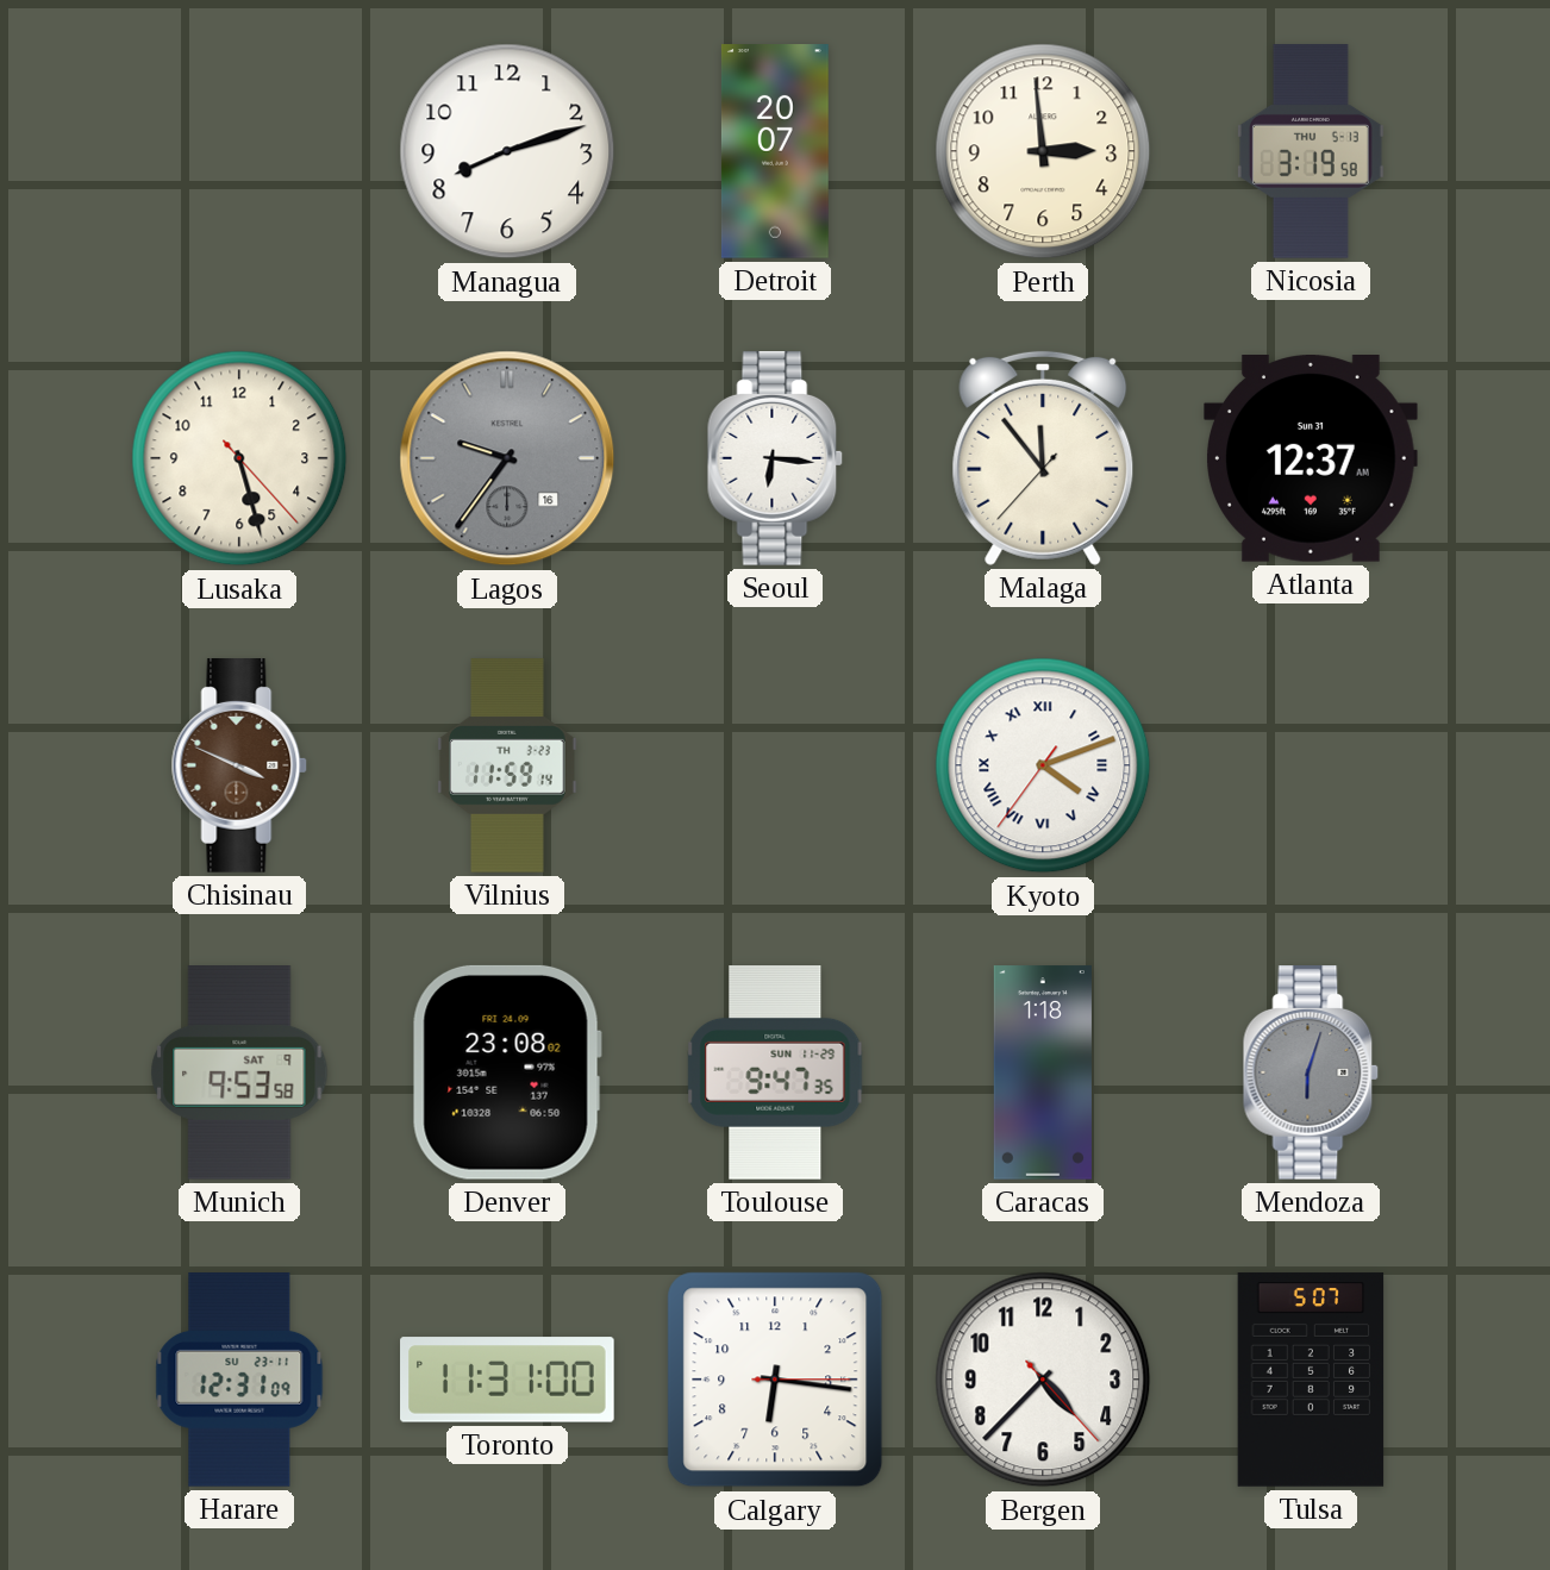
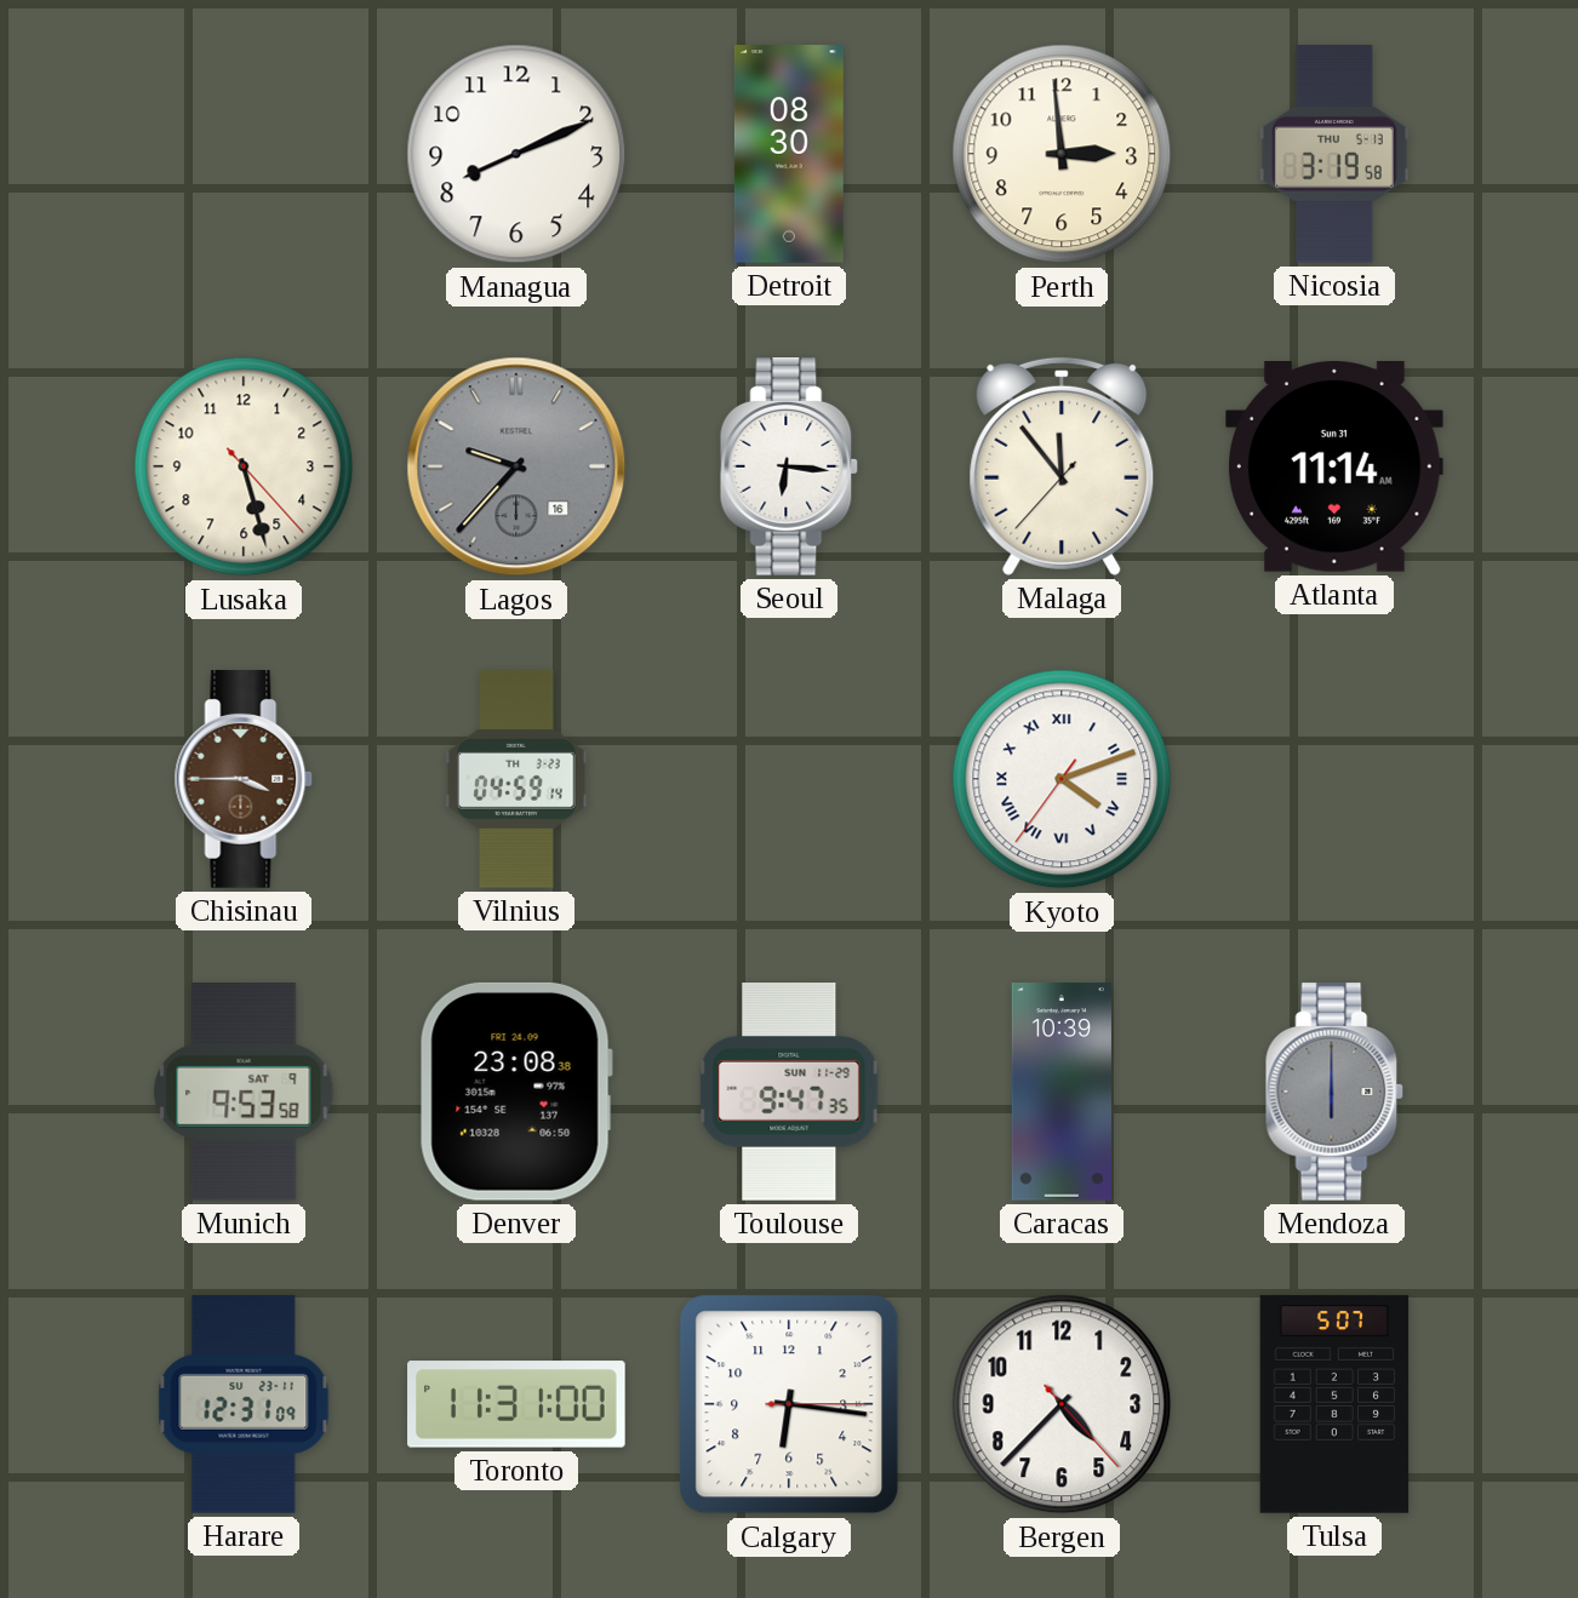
Managua: 8:12 -> 8:11 (516, 154)
Detroit: 20:07 -> 08:30 (789, 154)
Lagos: 9:36 -> 9:37 (516, 466)
Atlanta: 12:37 -> 11:14 (1336, 468)
Chisinau: 3:49 -> 3:45 (244, 780)
Vilnius: 11:59 -> 04:59 (516, 779)
Denver: 23:08:02 -> 23:08:38 (516, 1092)
Caracas: 1:18 -> 10:39 (1062, 1092)
Mendoza: 6:03 -> 6:00 (1334, 1093)
